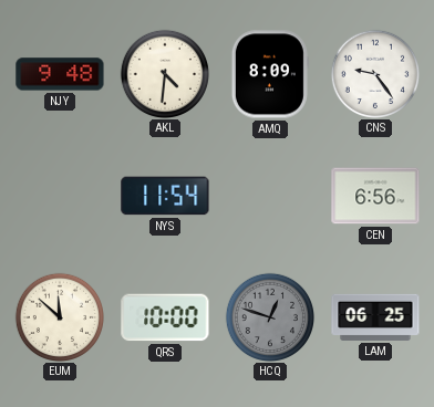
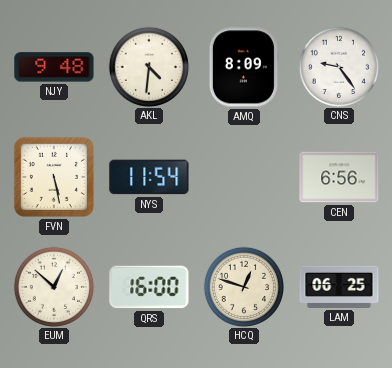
FVN: none -> 5:28 (54, 177)
EUM: 11:52 -> 12:52 (53, 286)
QRS: 10:00 -> 16:00 (149, 287)
HCQ dial: grey -> cream (243, 286)
